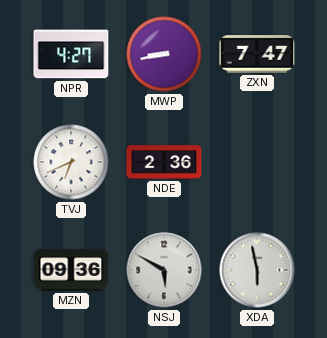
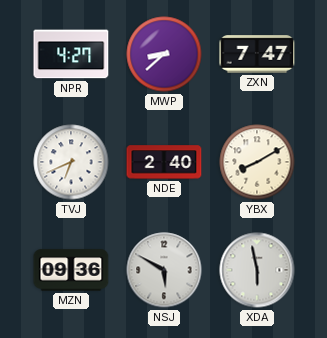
MWP: 8:43 -> 8:38 (164, 54)
NDE: 2:36 -> 2:40 (164, 162)
YBX: none -> 8:10 (257, 162)
